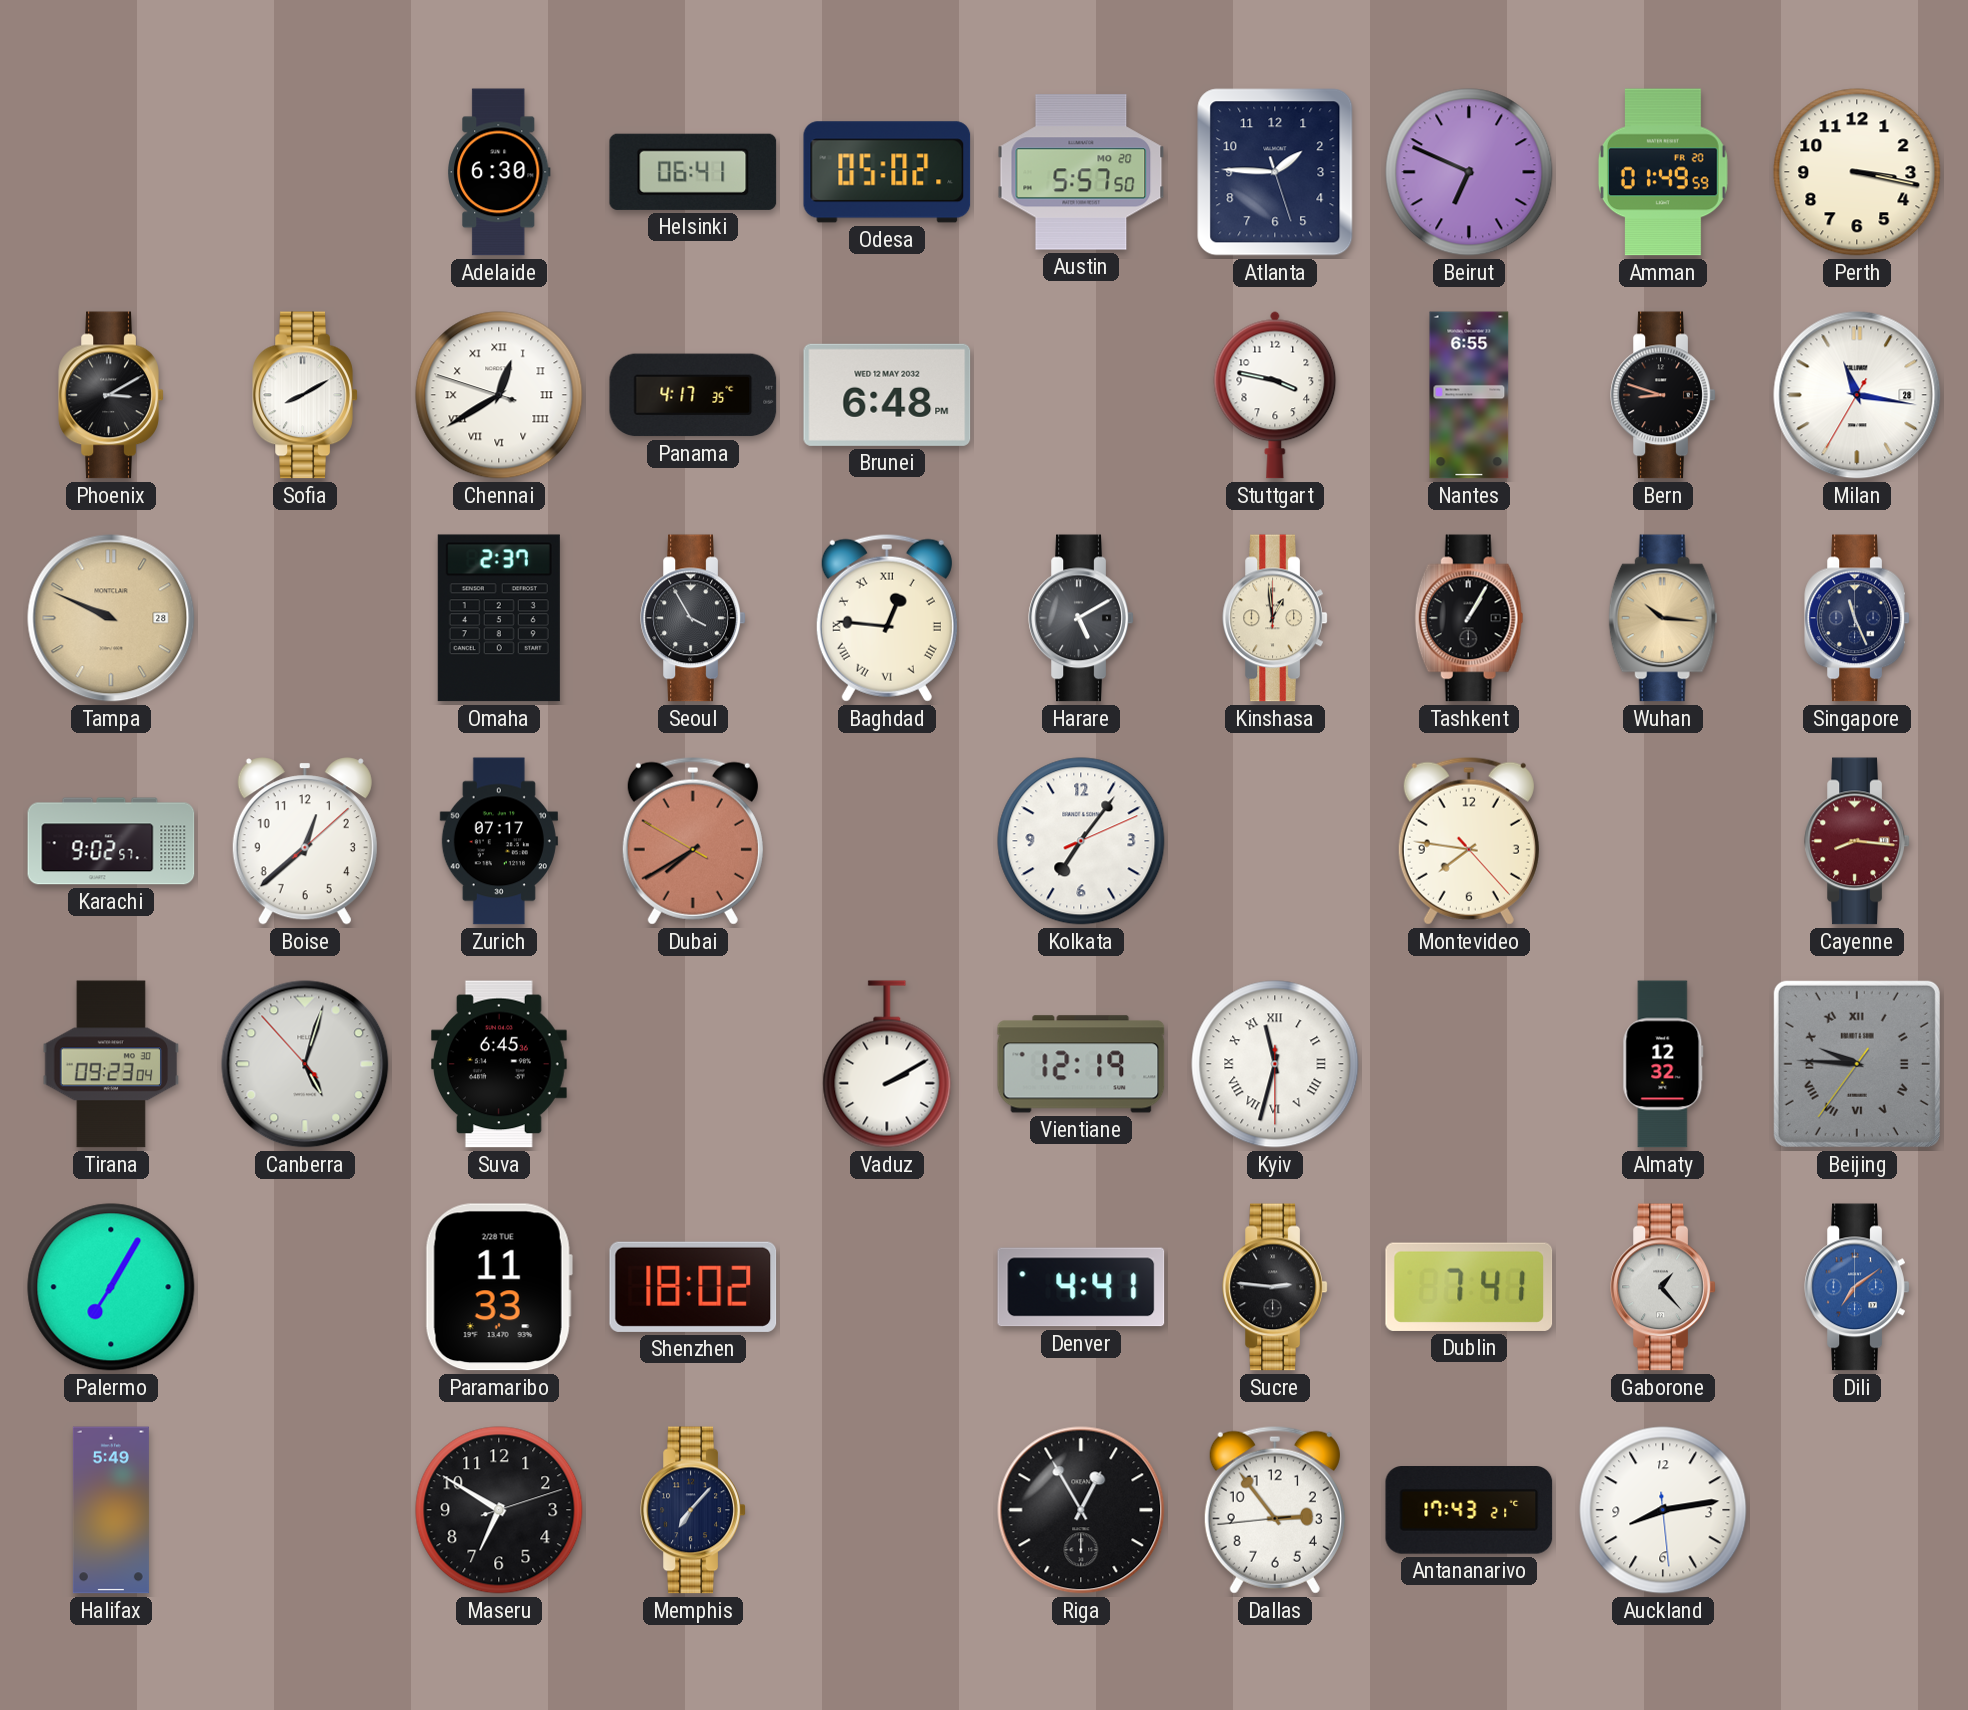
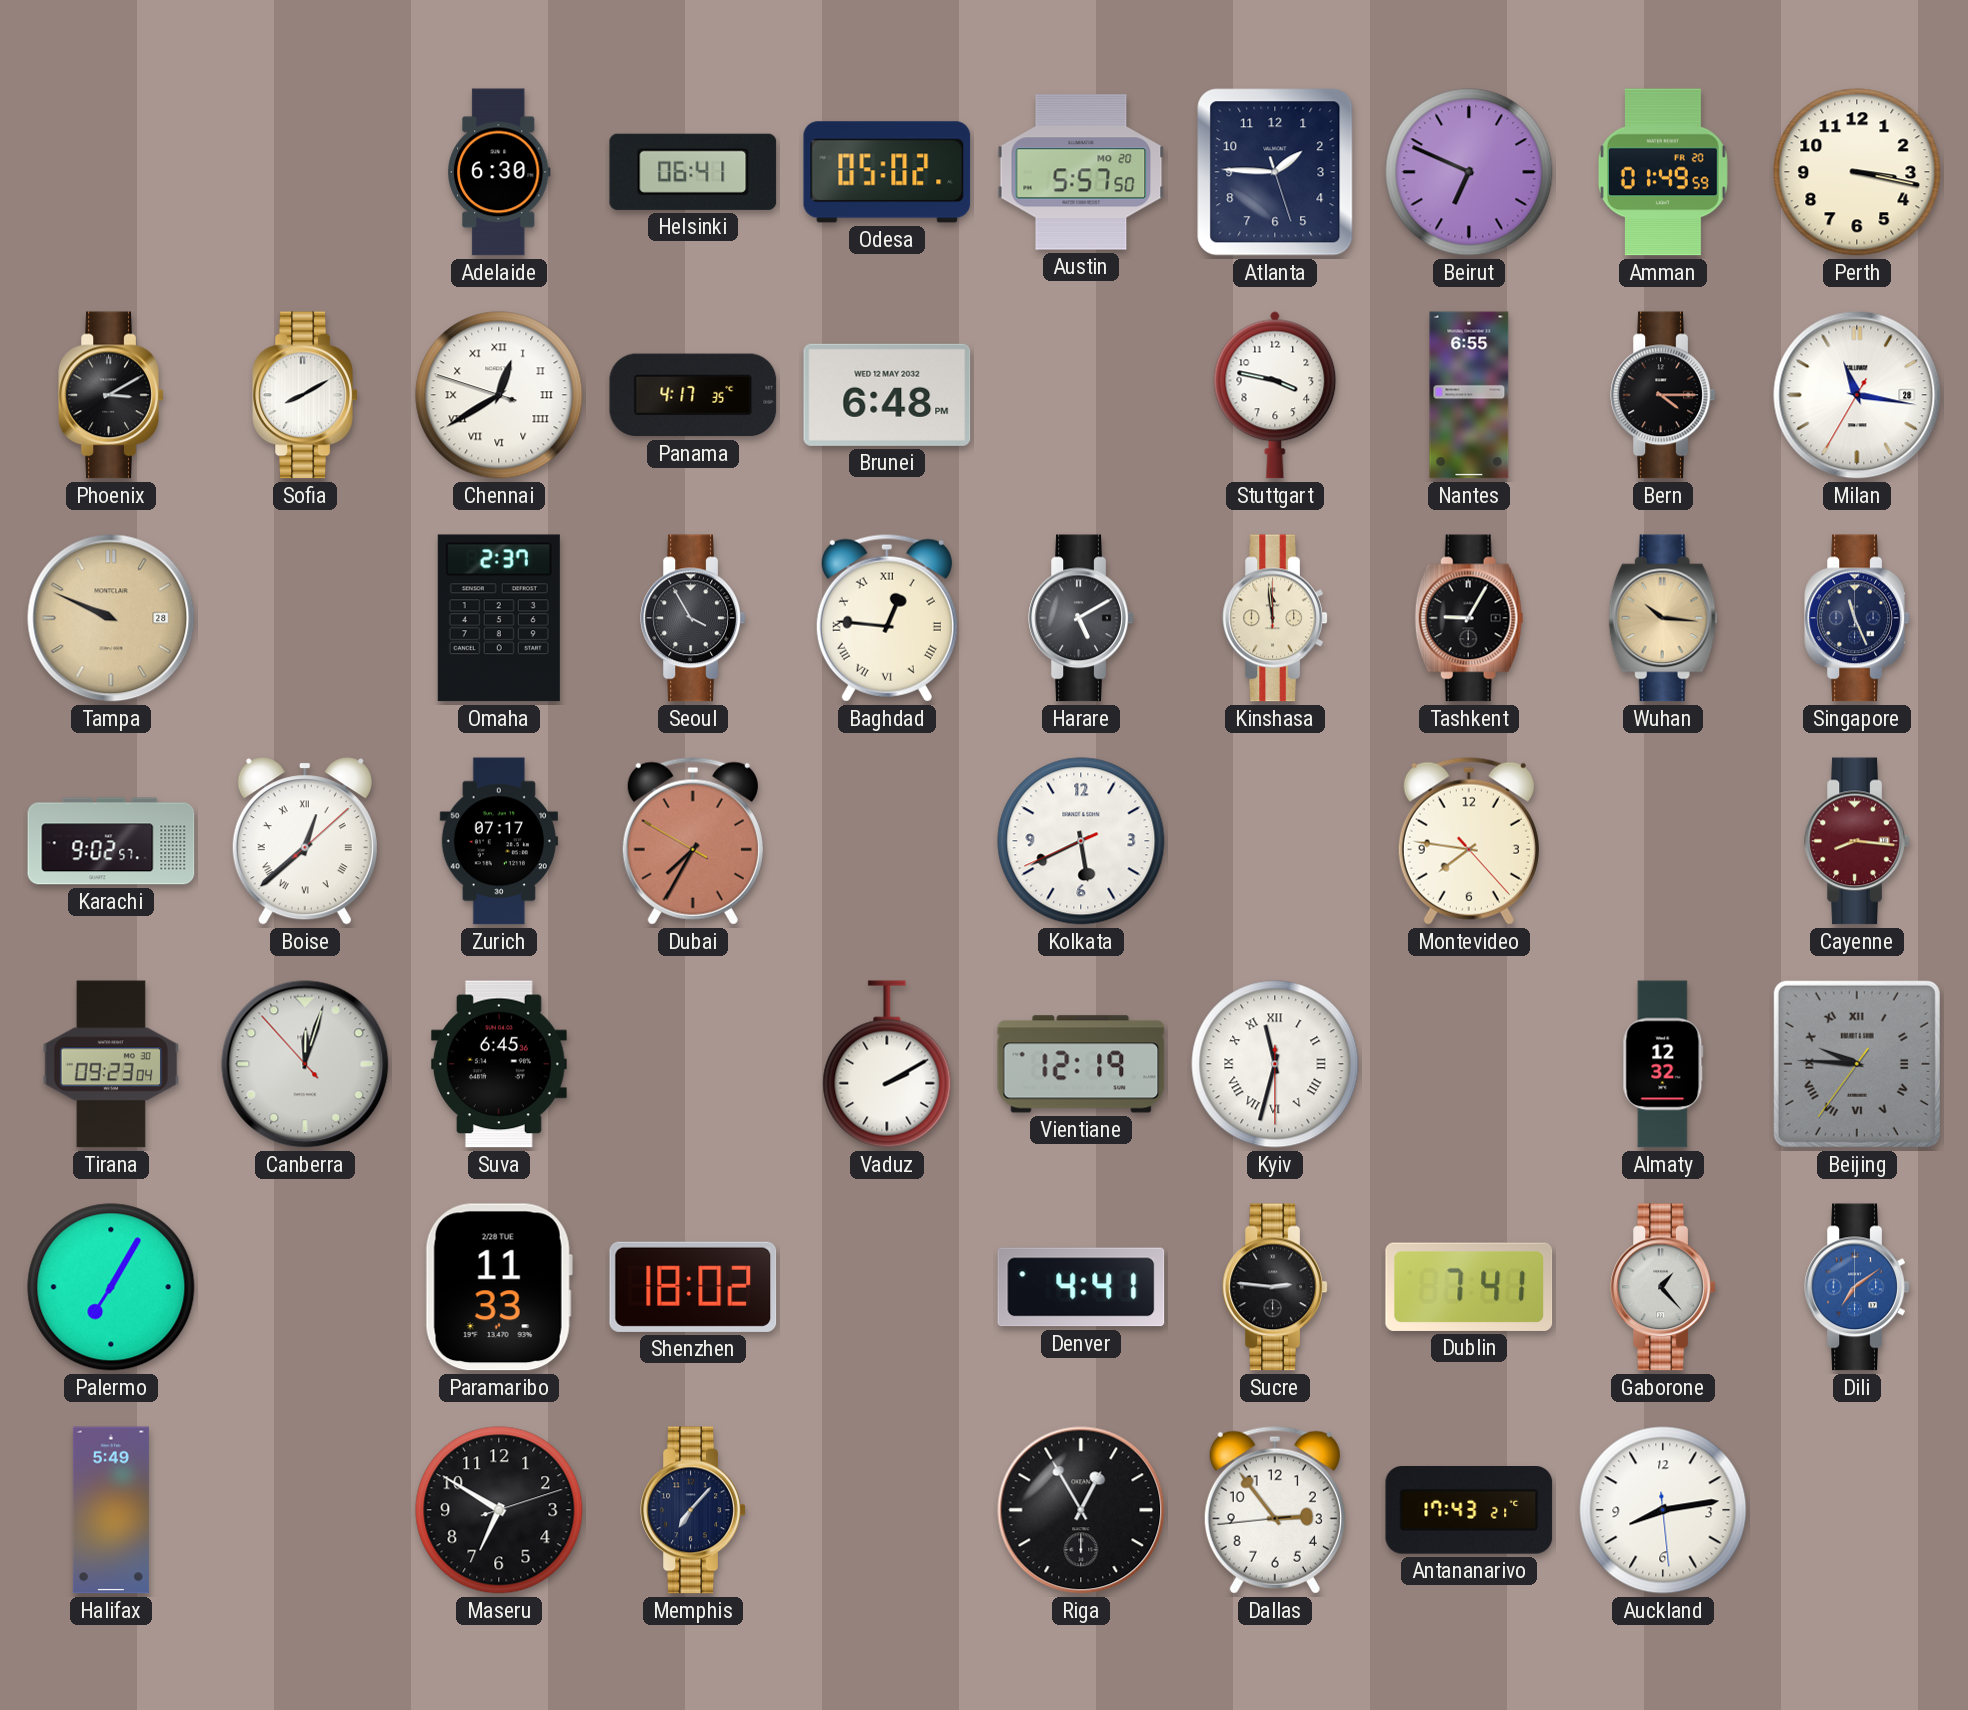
Bern: 8:48 -> 4:15 (1663, 395)
Kinshasa: 12:59 -> 11:59 (1275, 618)
Tashkent: 1:05 -> 9:05 (1469, 618)
Boise numerals: Arabic -> Roman (305, 841)
Dubai: 7:39 -> 7:34 (693, 841)
Kolkata: 7:06 -> 5:40 (1081, 841)
Canberra: 5:02 -> 12:02 (305, 1064)
